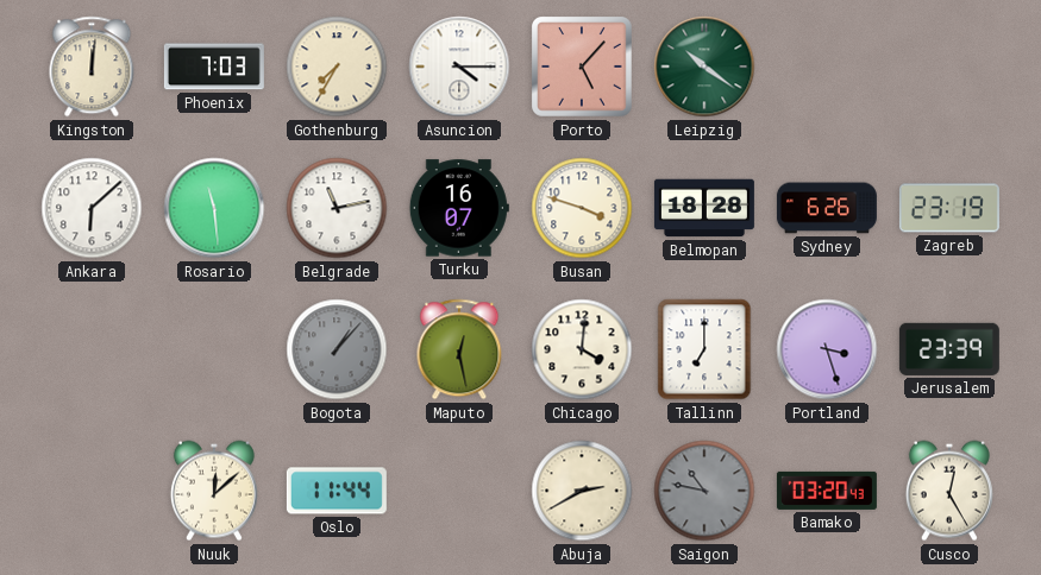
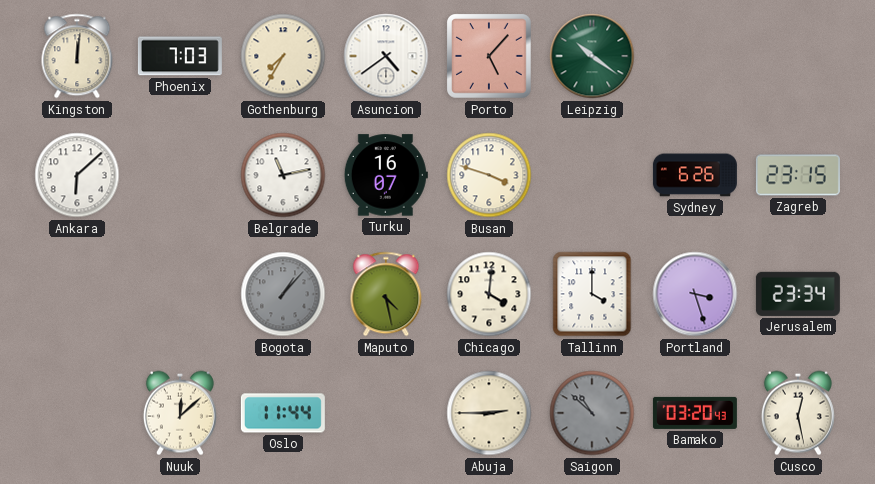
Asuncion: 4:15 -> 4:39 (386, 56)
Rosario: 11:29 -> none (214, 208)
Belmopan: 18:28 -> none (704, 208)
Zagreb: 23:19 -> 23:15 (798, 175)
Maputo: 12:28 -> 4:28 (386, 294)
Tallinn: 7:00 -> 4:00 (592, 294)
Jerusalem: 23:39 -> 23:34 (798, 294)
Abuja: 2:40 -> 2:45 (489, 413)
Saigon: 10:47 -> 10:52 (592, 413)
Cusco: 12:25 -> 12:28 (798, 413)
